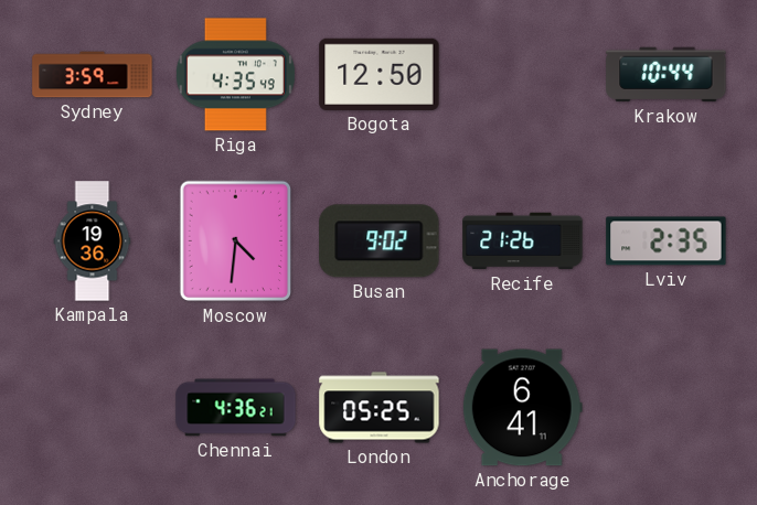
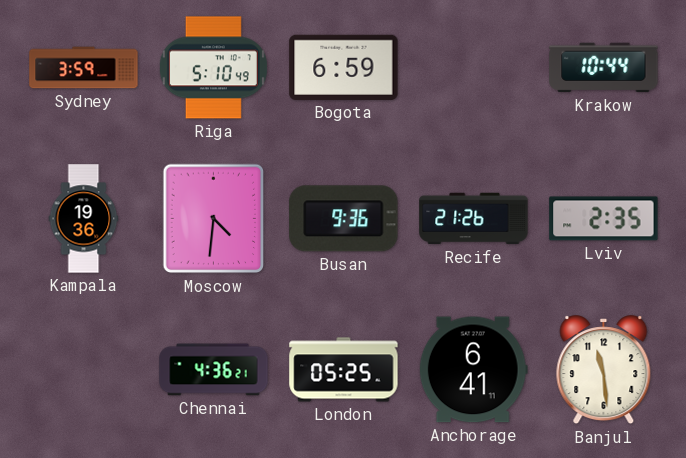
Riga: 4:35 -> 5:10 (213, 68)
Bogota: 12:50 -> 6:59 (344, 67)
Busan: 9:02 -> 9:36 (344, 219)
Banjul: none -> 11:29 (604, 370)
